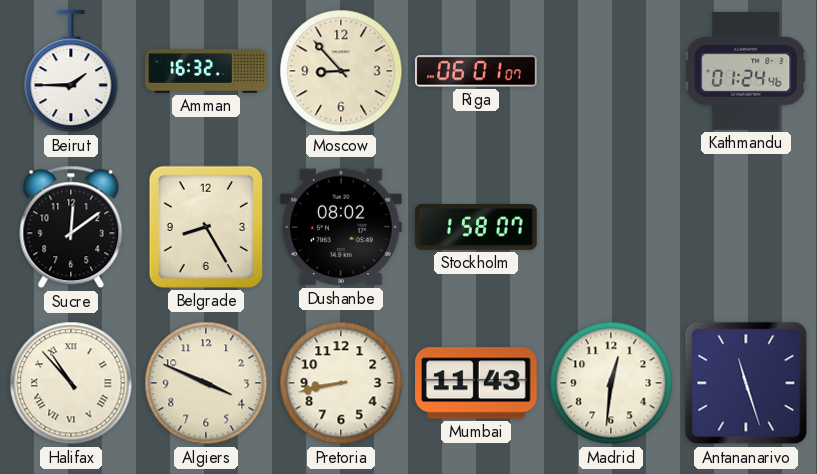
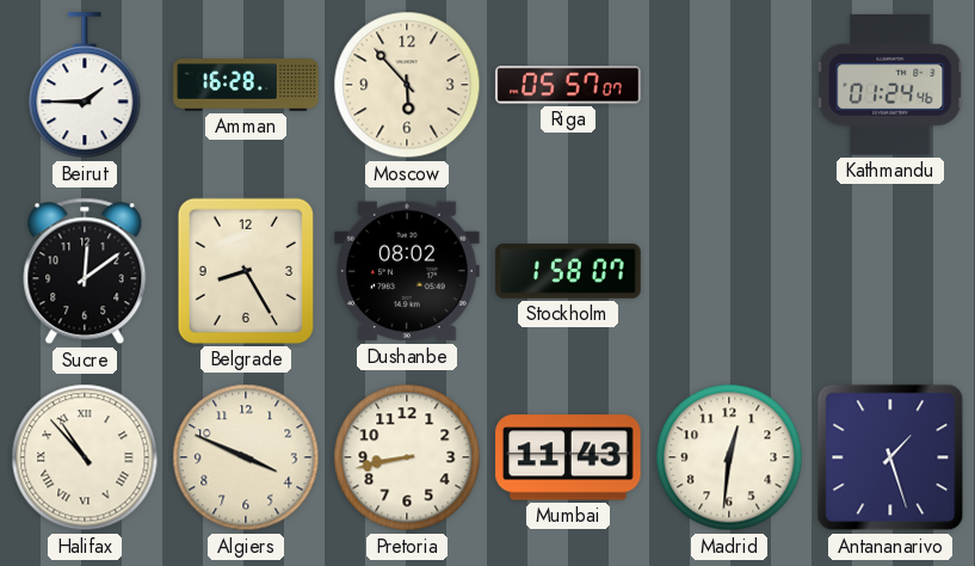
Amman: 16:32 -> 16:28 (246, 85)
Moscow: 8:53 -> 5:53 (407, 85)
Riga: 06:01 -> 05:57 (568, 85)
Antananarivo: 11:27 -> 1:27 (890, 457)
